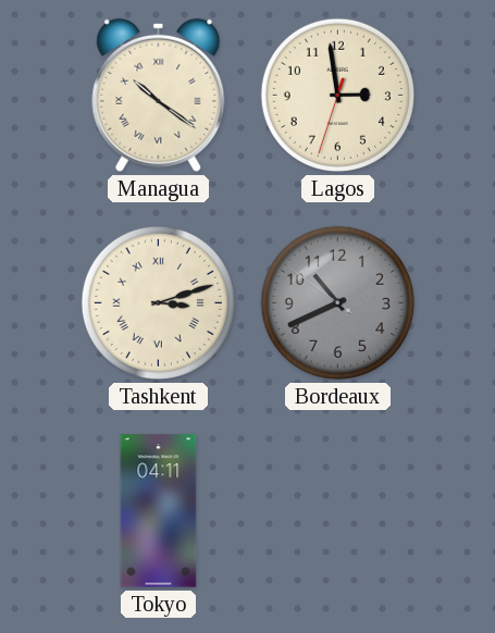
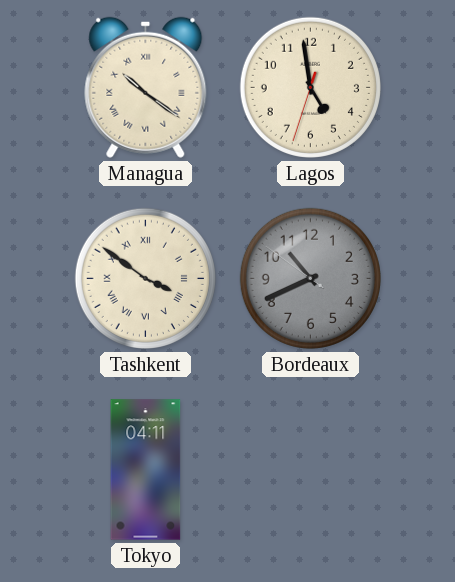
Lagos: 2:58 -> 4:58 (310, 87)
Tashkent: 3:12 -> 3:51 (145, 278)
